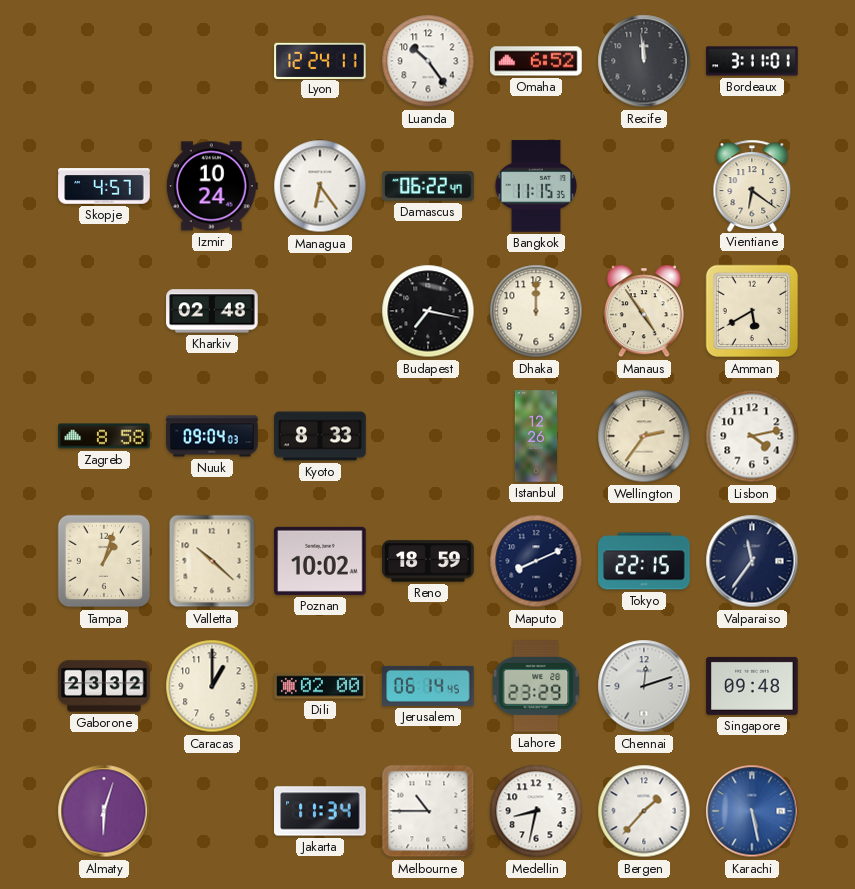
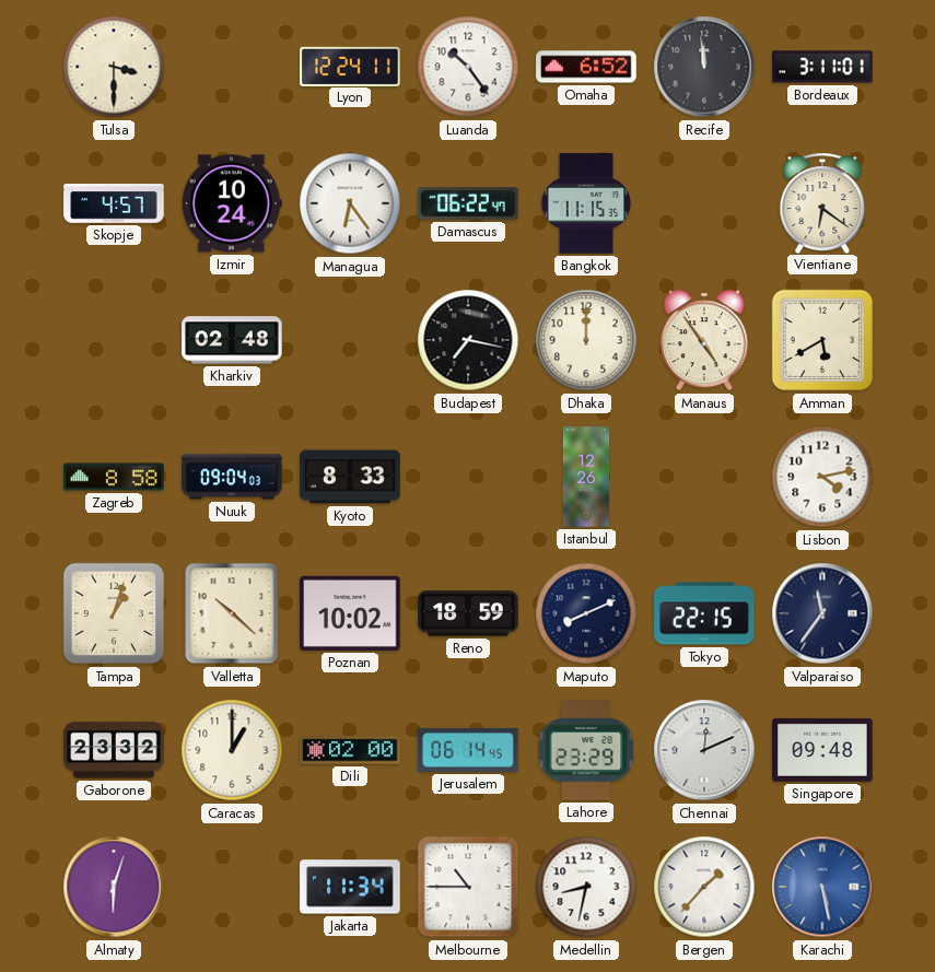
Tulsa: none -> 3:30 (114, 67)
Wellington: 2:36 -> none (644, 436)
Chennai: 12:12 -> 12:11 (704, 750)
